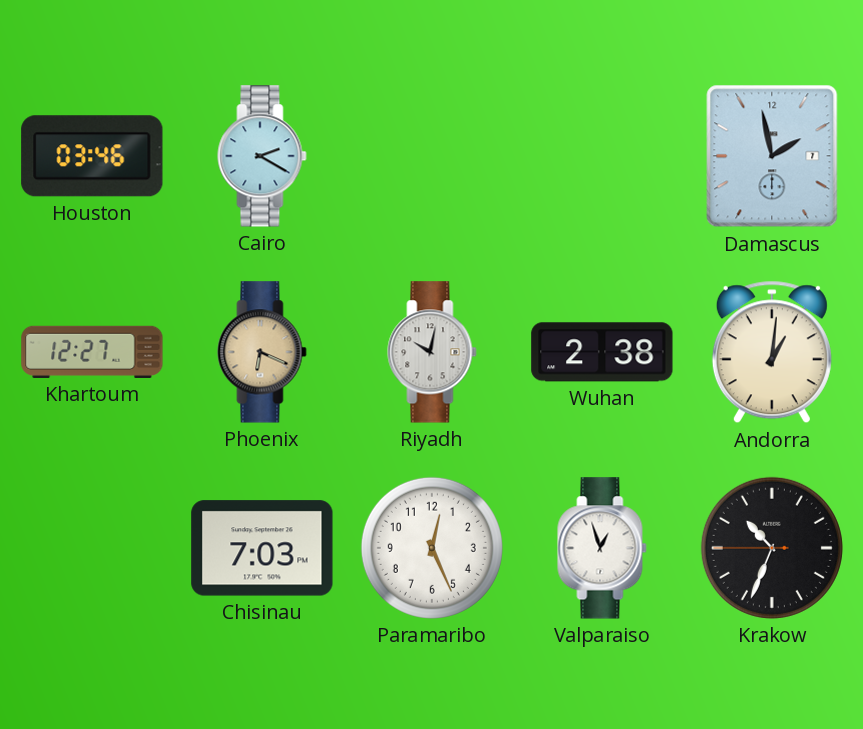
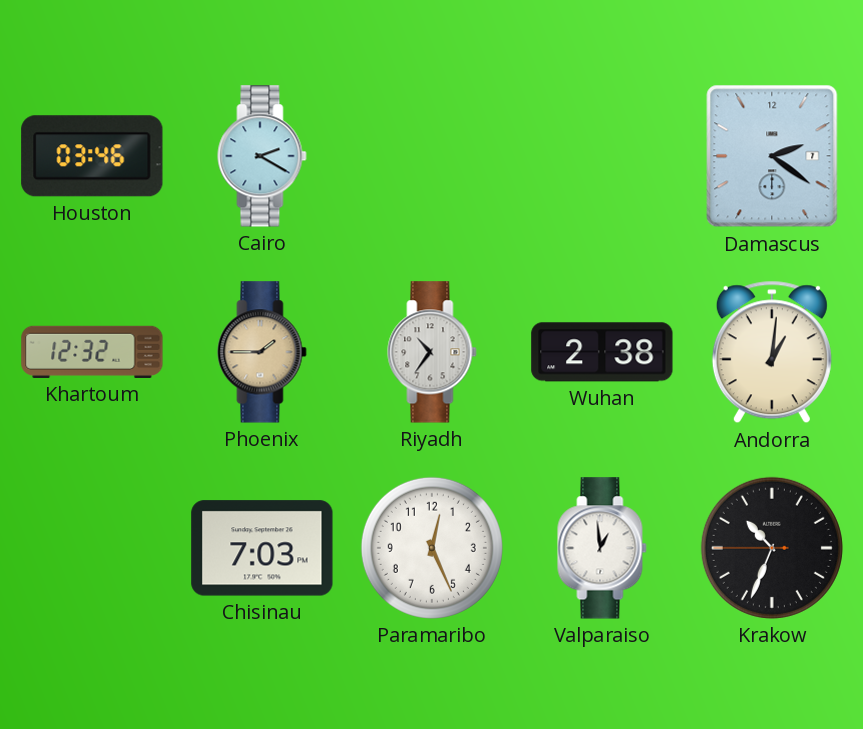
Damascus: 1:58 -> 2:21 (772, 156)
Khartoum: 12:27 -> 12:32 (92, 352)
Phoenix: 6:19 -> 1:45 (262, 352)
Riyadh: 10:02 -> 10:36 (432, 352)
Valparaiso: 12:57 -> 12:59 (602, 548)
